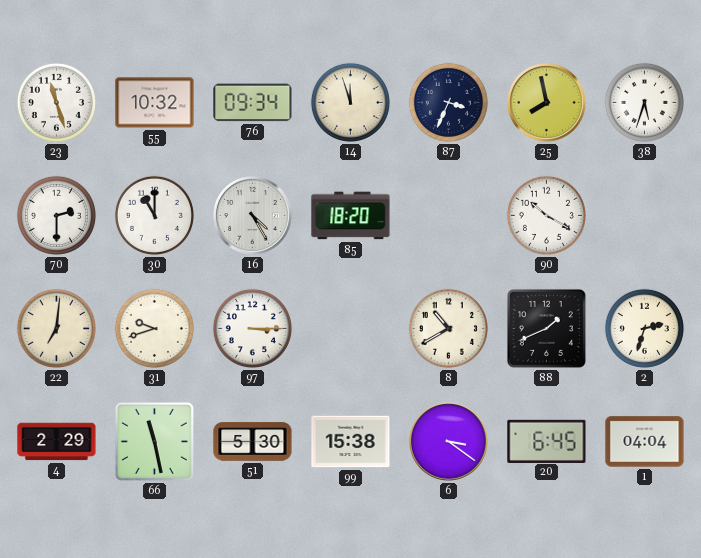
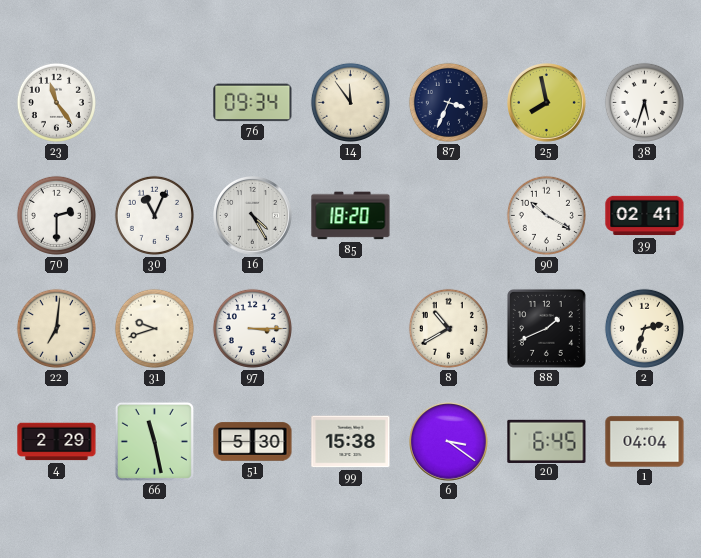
23: 11:27 -> 11:24 (56, 102)
55: 10:32 -> none (155, 103)
14: 11:57 -> 11:54 (350, 102)
30: 11:00 -> 11:04 (154, 215)
39: none -> 02:41 (645, 216)
